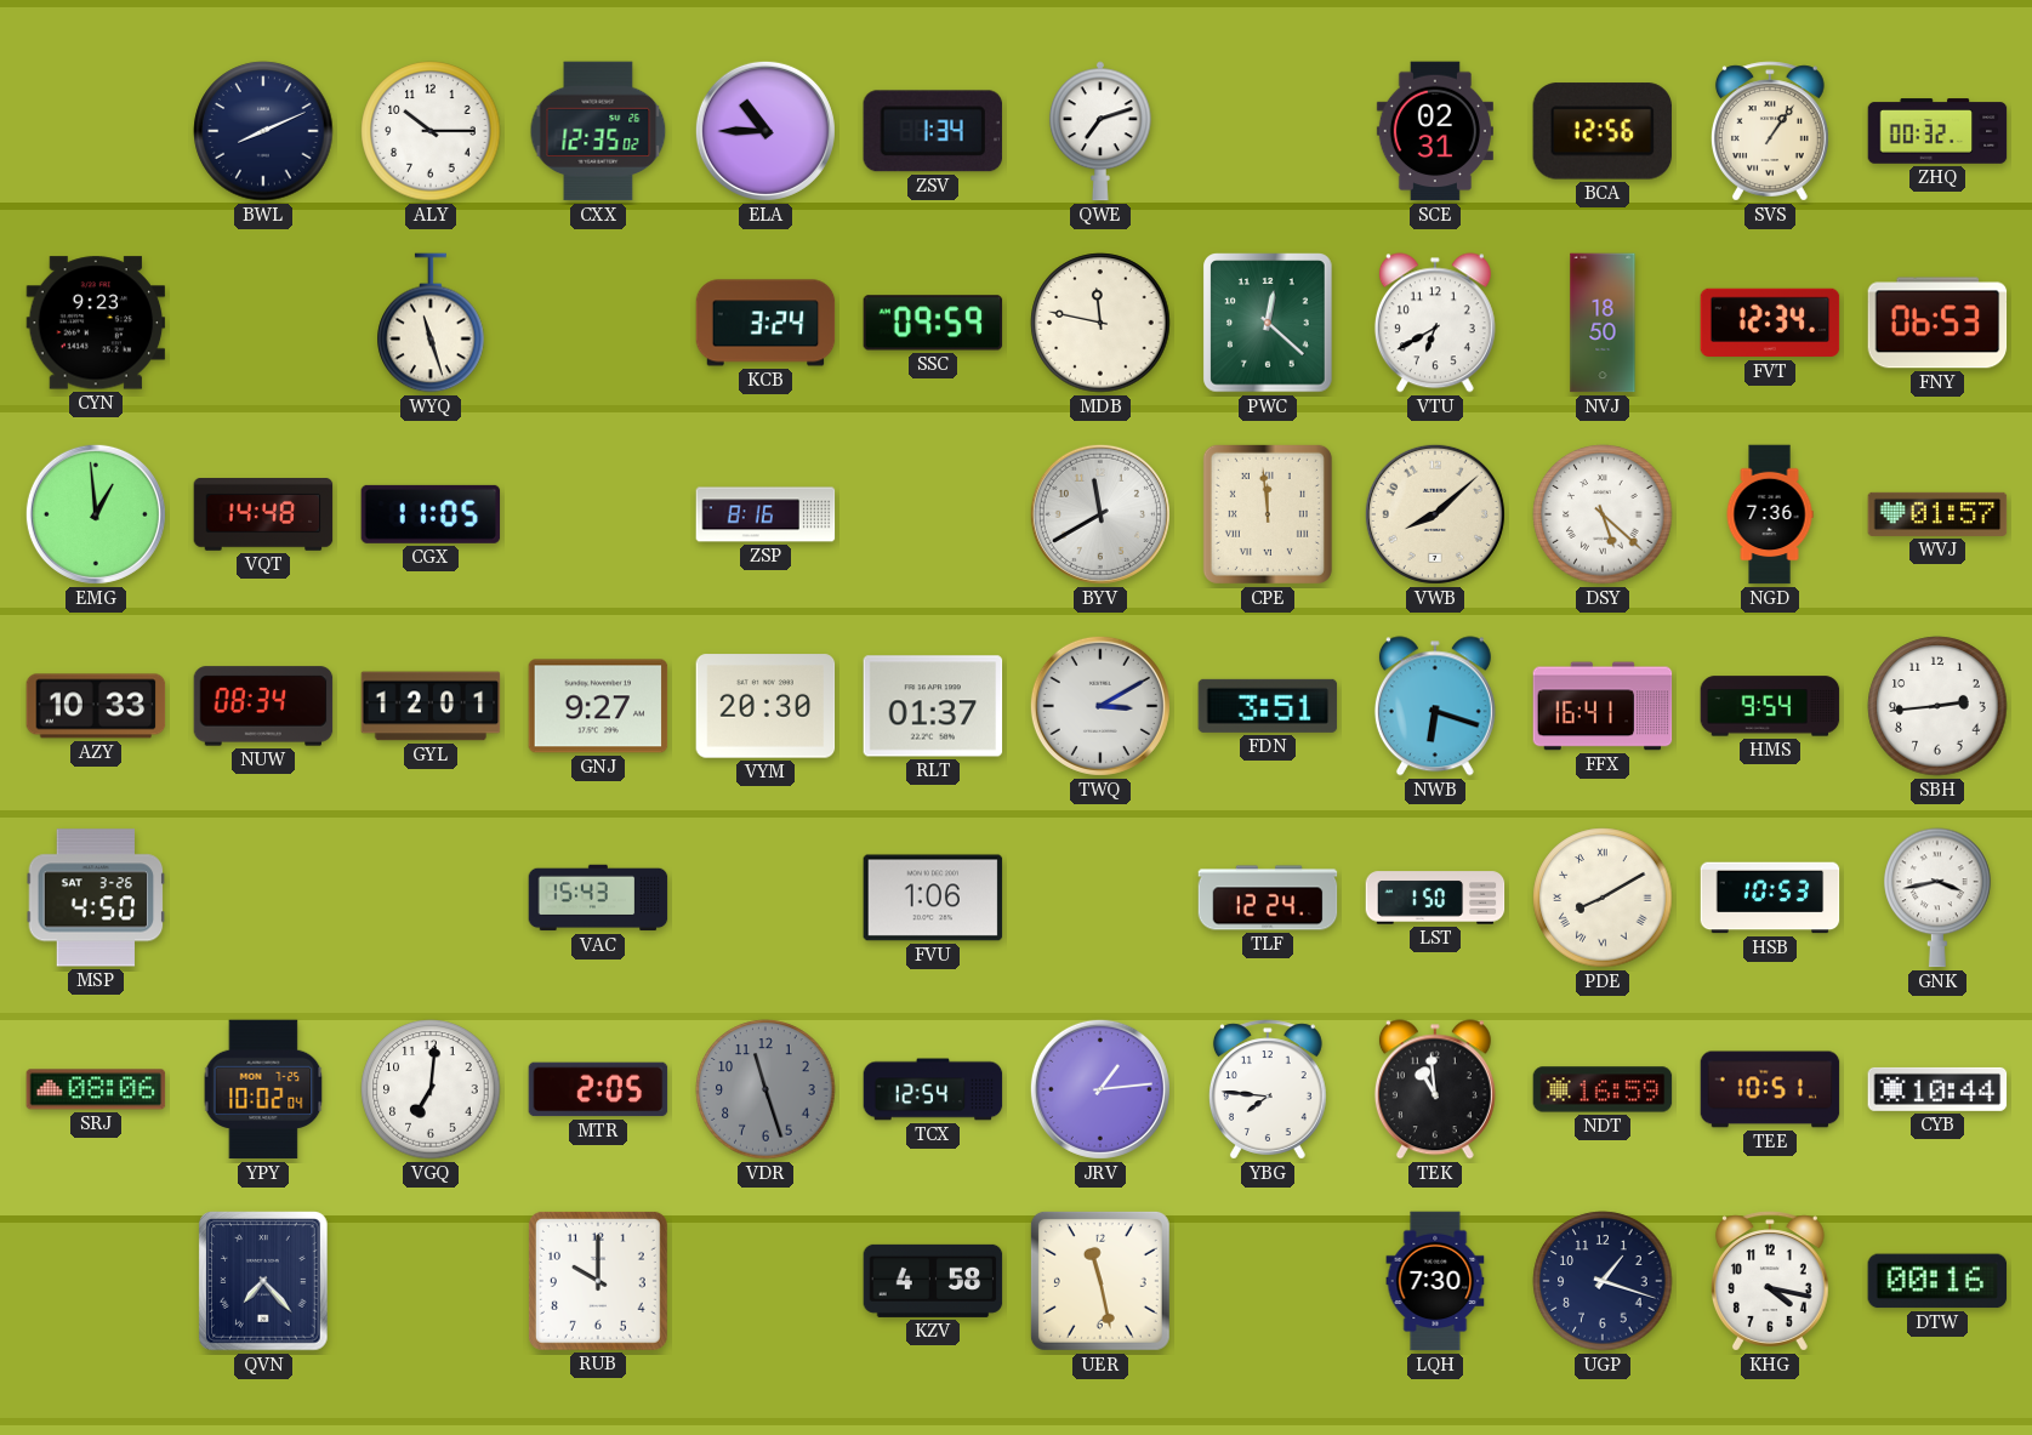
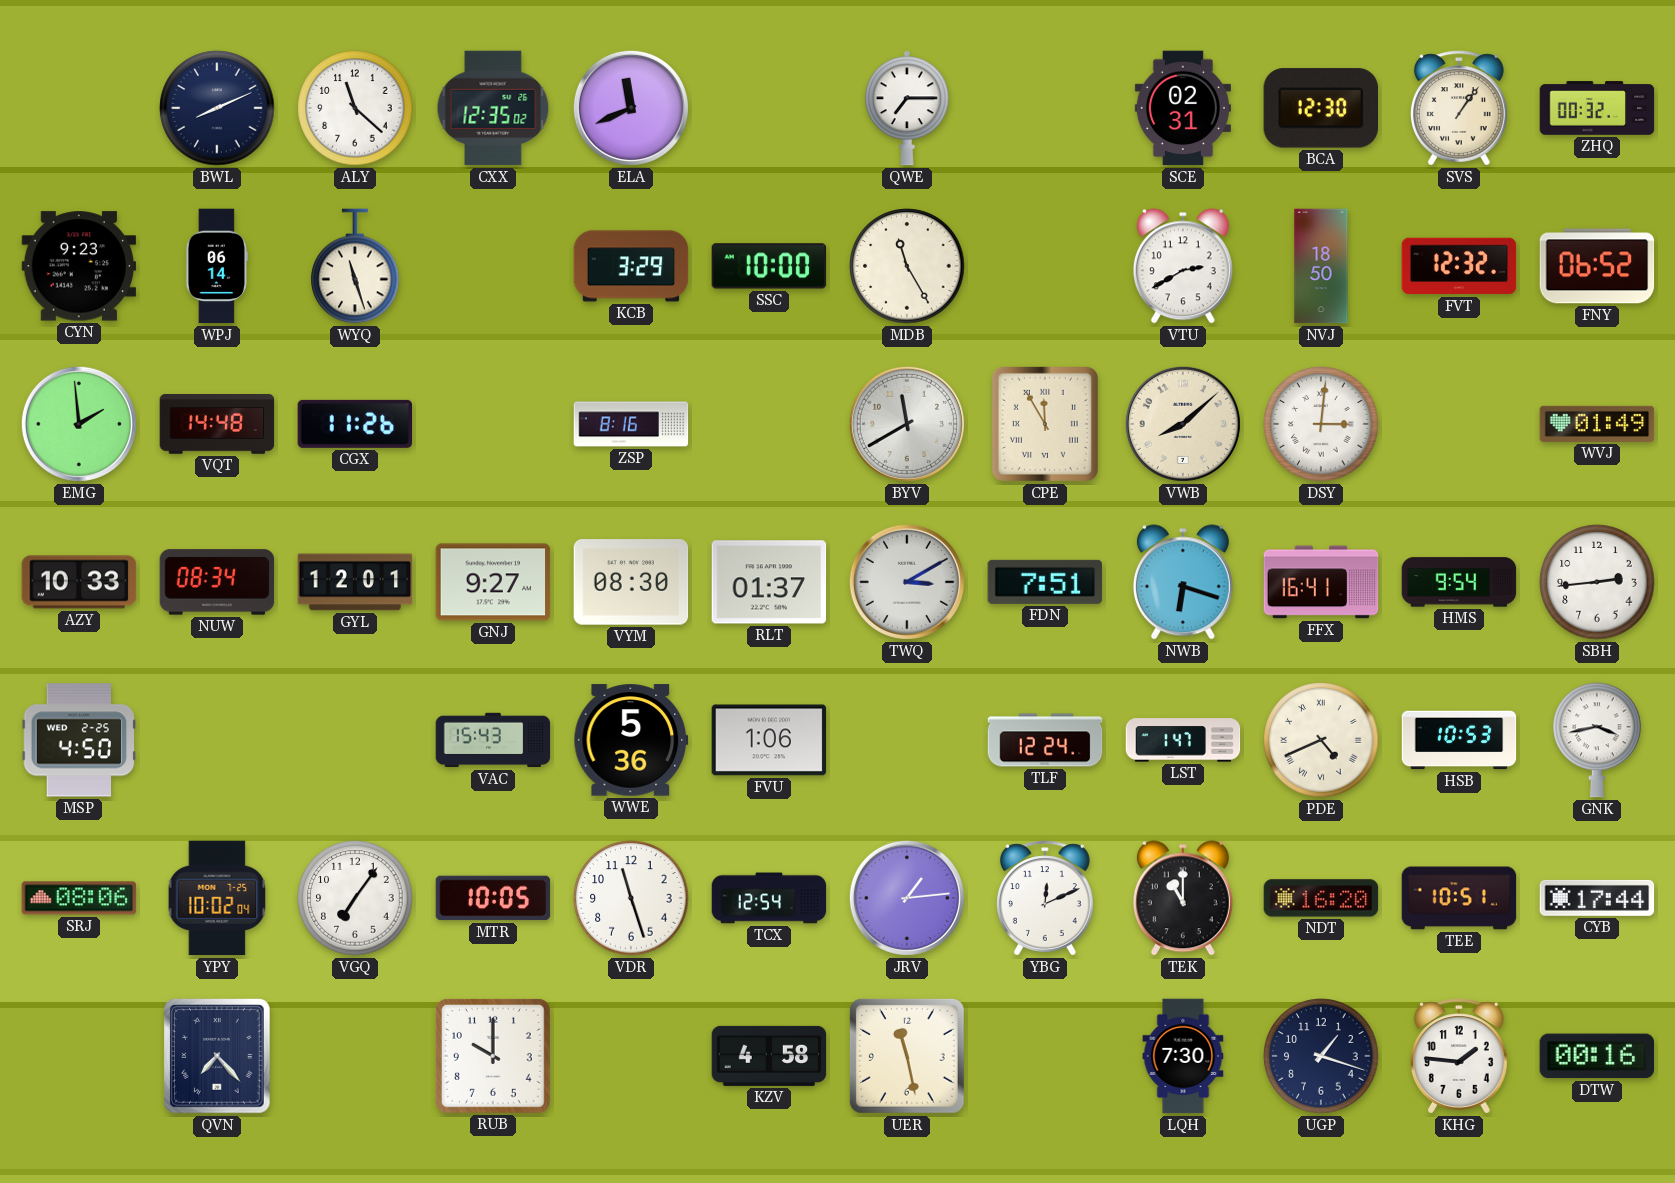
ALY: 10:15 -> 11:22 (355, 108)
ELA: 10:45 -> 11:41 (631, 108)
ZSV: 1:34 -> none (933, 131)
QWE: 7:12 -> 7:15 (907, 108)
BCA: 12:56 -> 12:30 (1320, 108)
WPJ: none -> 06:14 (217, 266)
KCB: 3:24 -> 3:29 (631, 266)
SSC: 09:59 -> 10:00 (769, 266)
MDB: 11:47 -> 11:25 (907, 266)
PWC: 12:22 -> none (1268, 323)
VTU: 6:40 -> 2:40 (1183, 266)
FVT: 12:34 -> 12:32 (1459, 266)
FNY: 06:53 -> 06:52 (1597, 266)
EMG: 12:59 -> 1:59 (79, 424)
CGX: 11:05 -> 11:26 (355, 424)
CPE: 11:59 -> 11:55 (1045, 424)
DSY: 5:22 -> 3:01 (1321, 424)
NGD: 7:36 -> none (1770, 514)
WVJ: 01:57 -> 01:49 (1597, 424)
VYM: 20:30 -> 08:30 (631, 582)
FDN: 3:51 -> 7:51 (1045, 582)
MSP date: SAT 3-26 -> WED 2-25 (79, 740)
WWE: none -> 5:36 (631, 740)
LST: 1:50 -> 1:47 (1183, 740)
PDE: 8:10 -> 4:41 (1321, 740)
VGQ: 7:01 -> 7:06 (355, 898)
MTR: 2:05 -> 10:05 (493, 898)
VDR dial: grey -> white (631, 898)
YBG: 7:46 -> 12:11 (1045, 898)
TEK: 10:59 -> 11:00 (1183, 898)
NDT: 16:59 -> 16:20 (1321, 898)
CYB: 10:44 -> 17:44 (1597, 898)
KHG: 4:17 -> 1:46 (1459, 1056)
